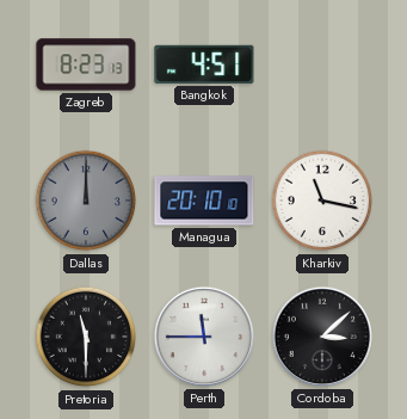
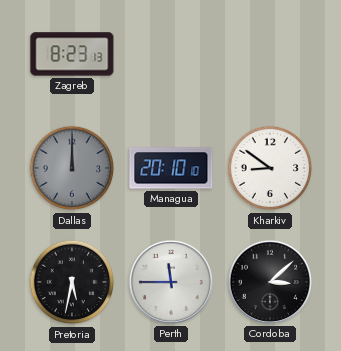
Bangkok: 4:51 -> none (204, 64)
Kharkiv: 11:17 -> 8:51 (270, 168)
Pretoria: 11:30 -> 5:32 (72, 282)
